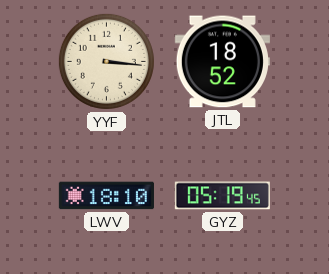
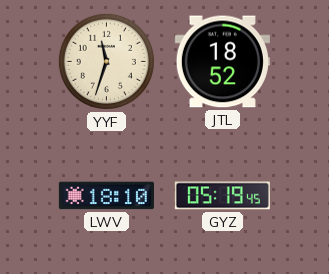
YYF: 3:16 -> 11:33 (106, 61)
